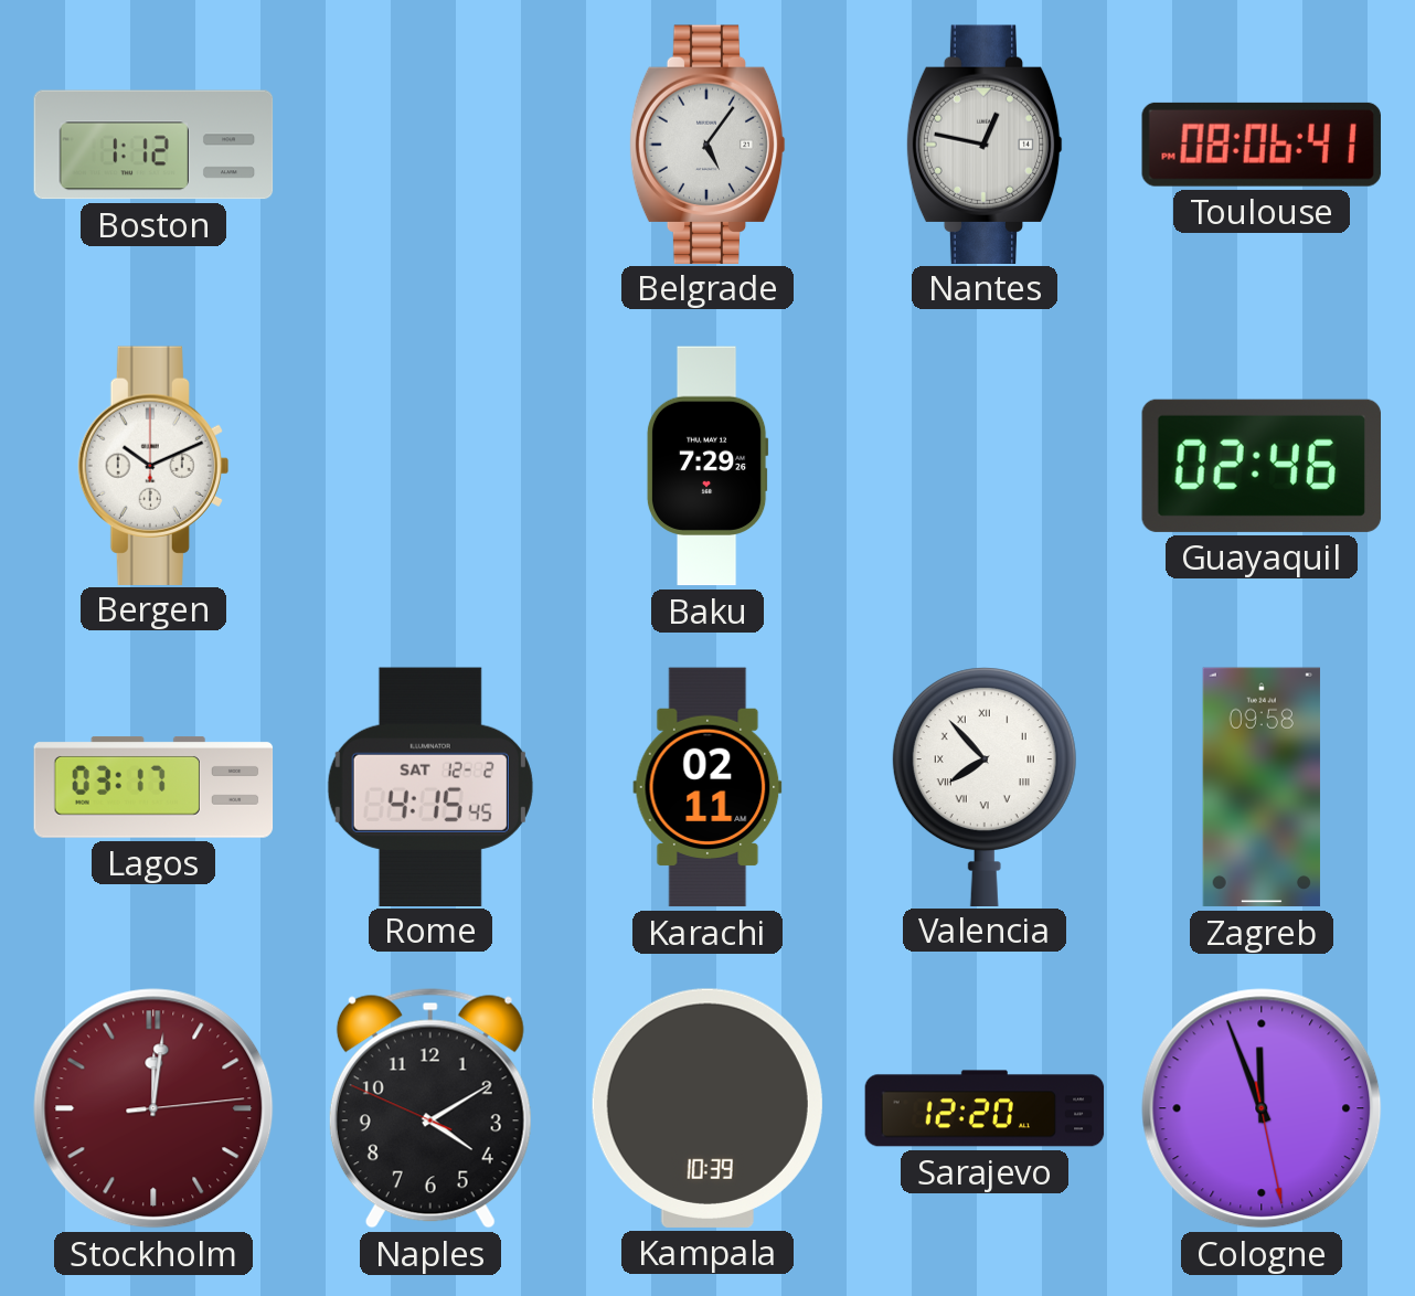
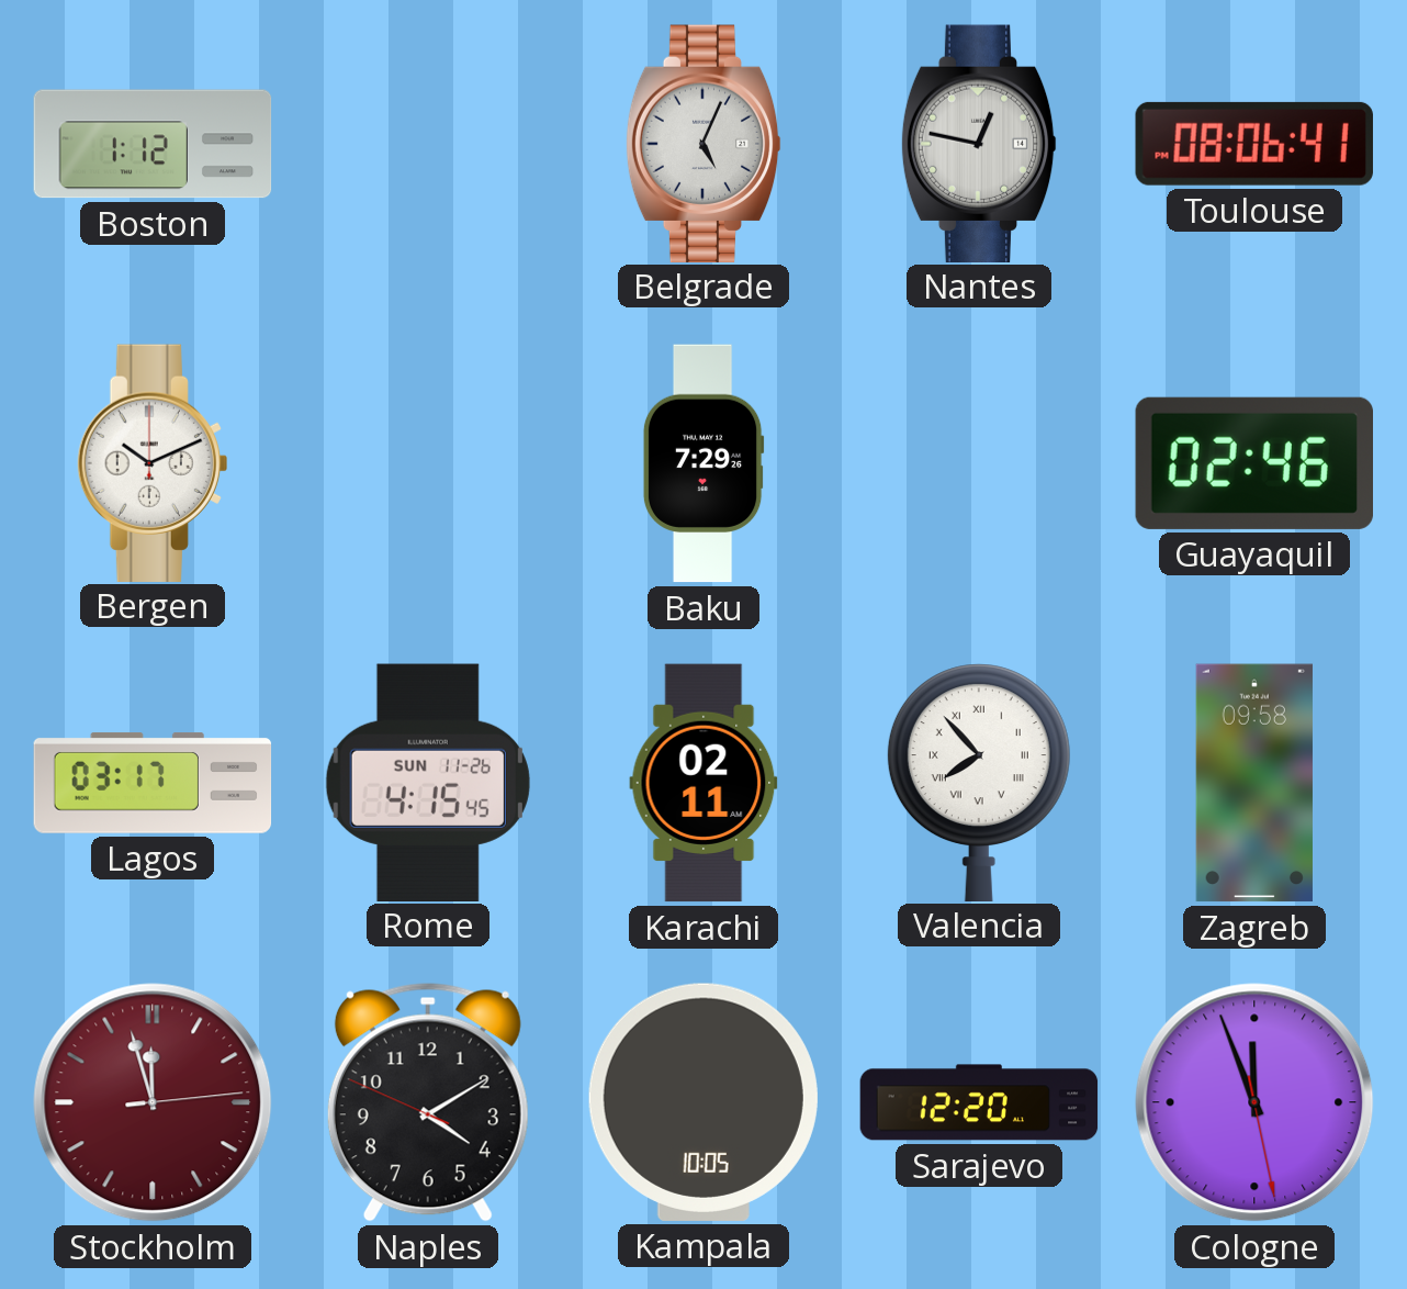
Belgrade: 5:06 -> 5:04 (703, 143)
Rome date: SAT 12-2 -> SUN 11-26 (428, 782)
Stockholm: 12:01 -> 11:57 (153, 1102)
Kampala: 10:39 -> 10:05 (703, 1102)
